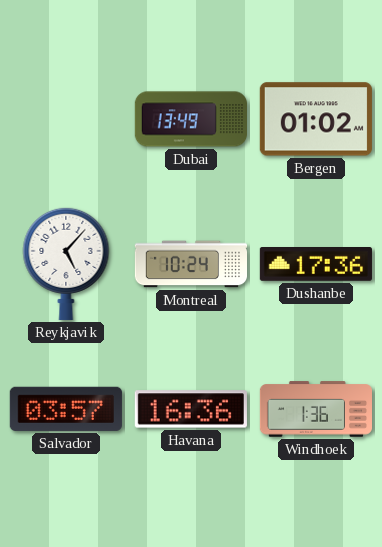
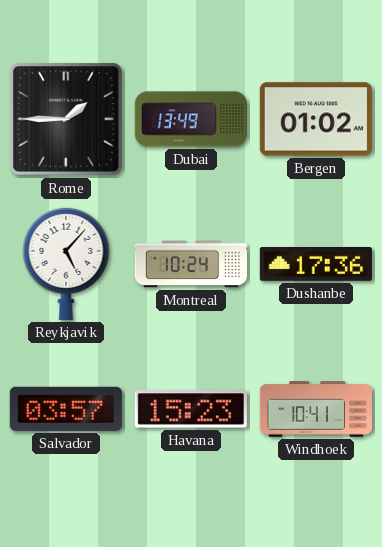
Rome: none -> 1:45 (67, 120)
Havana: 16:36 -> 15:23 (191, 409)
Windhoek: 1:36 -> 10:41 (315, 409)
